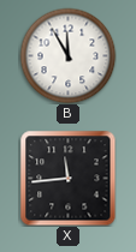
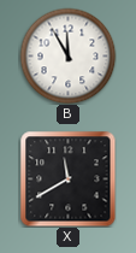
X: 11:44 -> 11:40 (67, 180)
